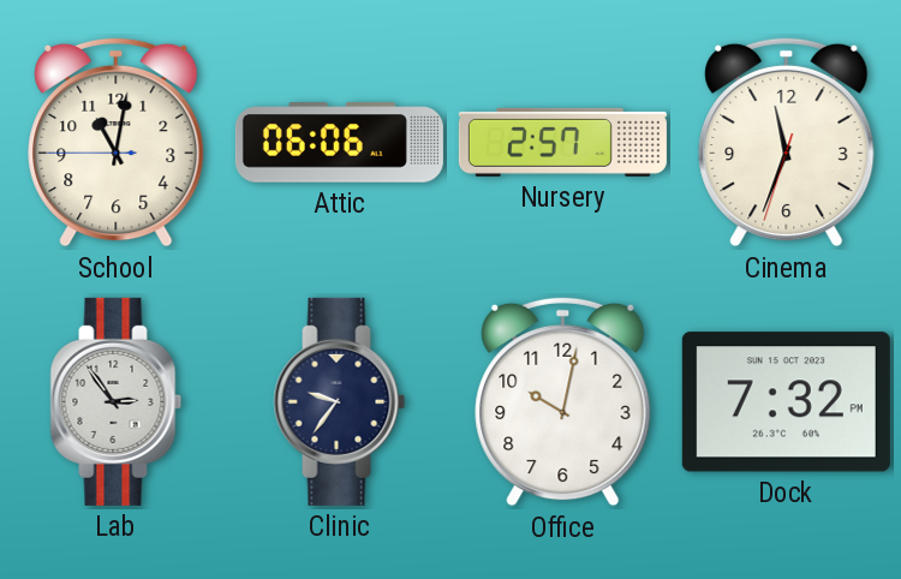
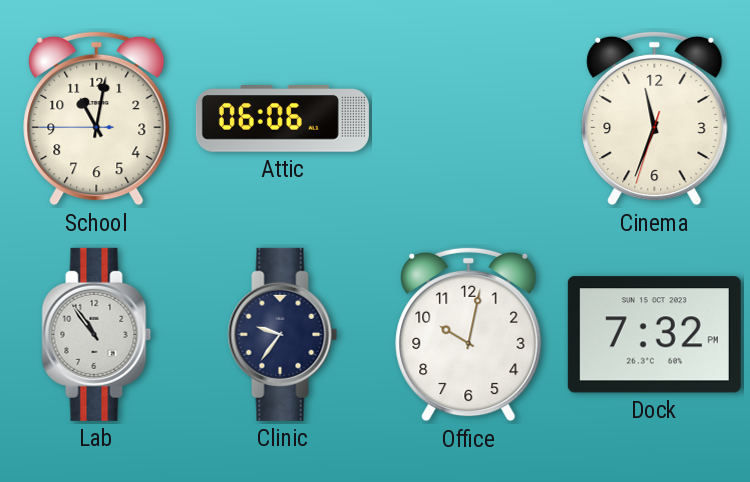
Nursery: 2:57 -> none (562, 142)
Lab: 2:54 -> 10:54 (97, 334)
